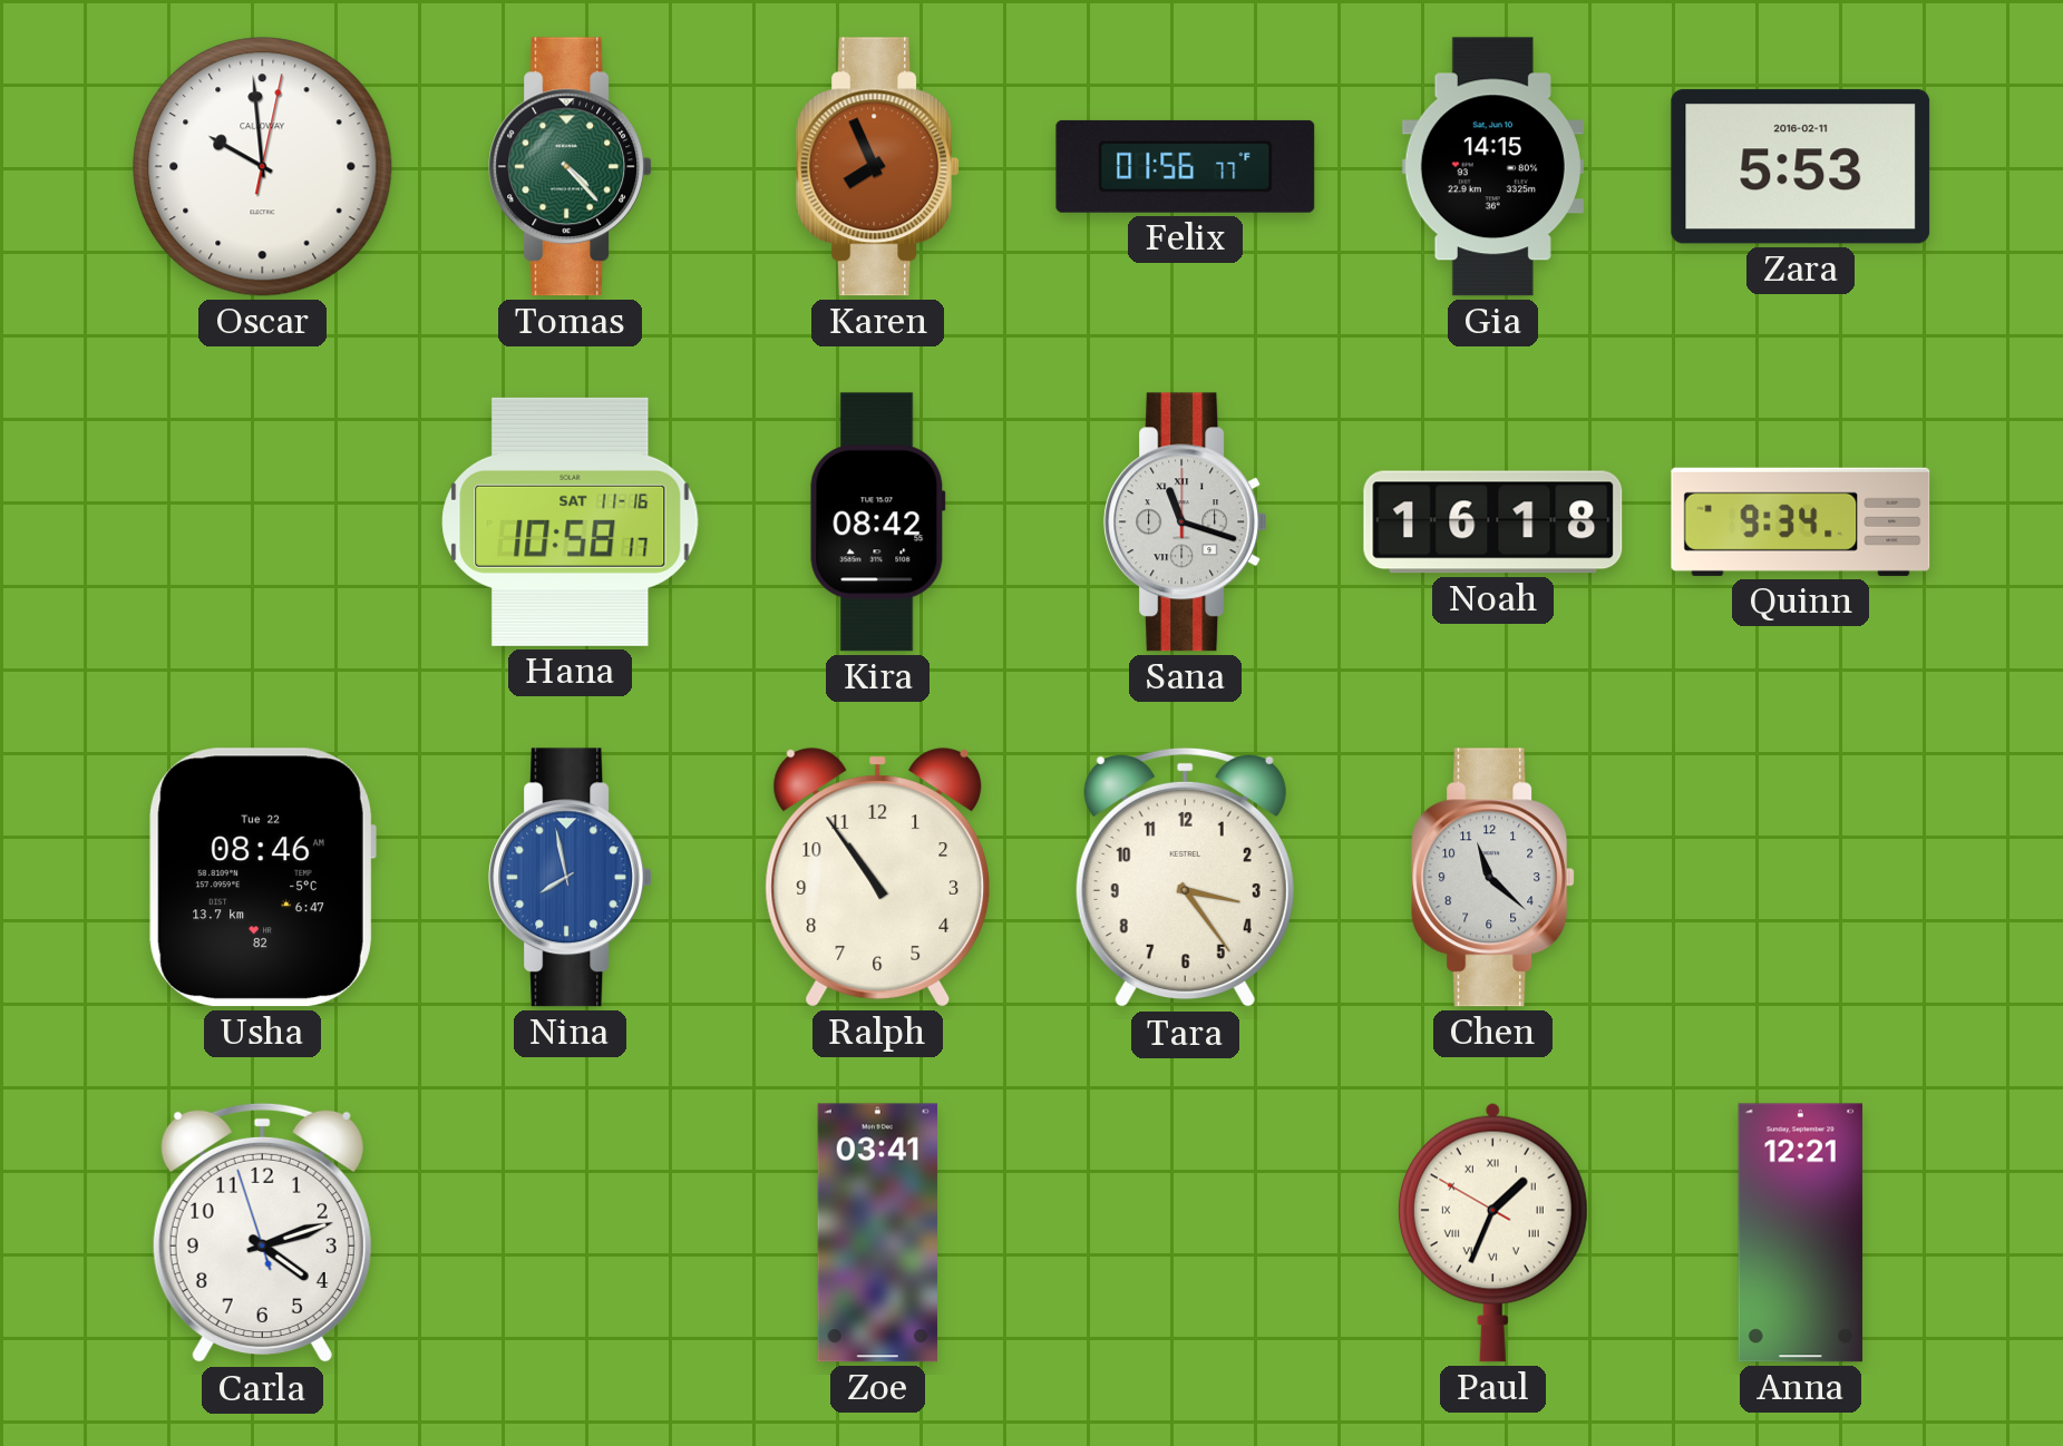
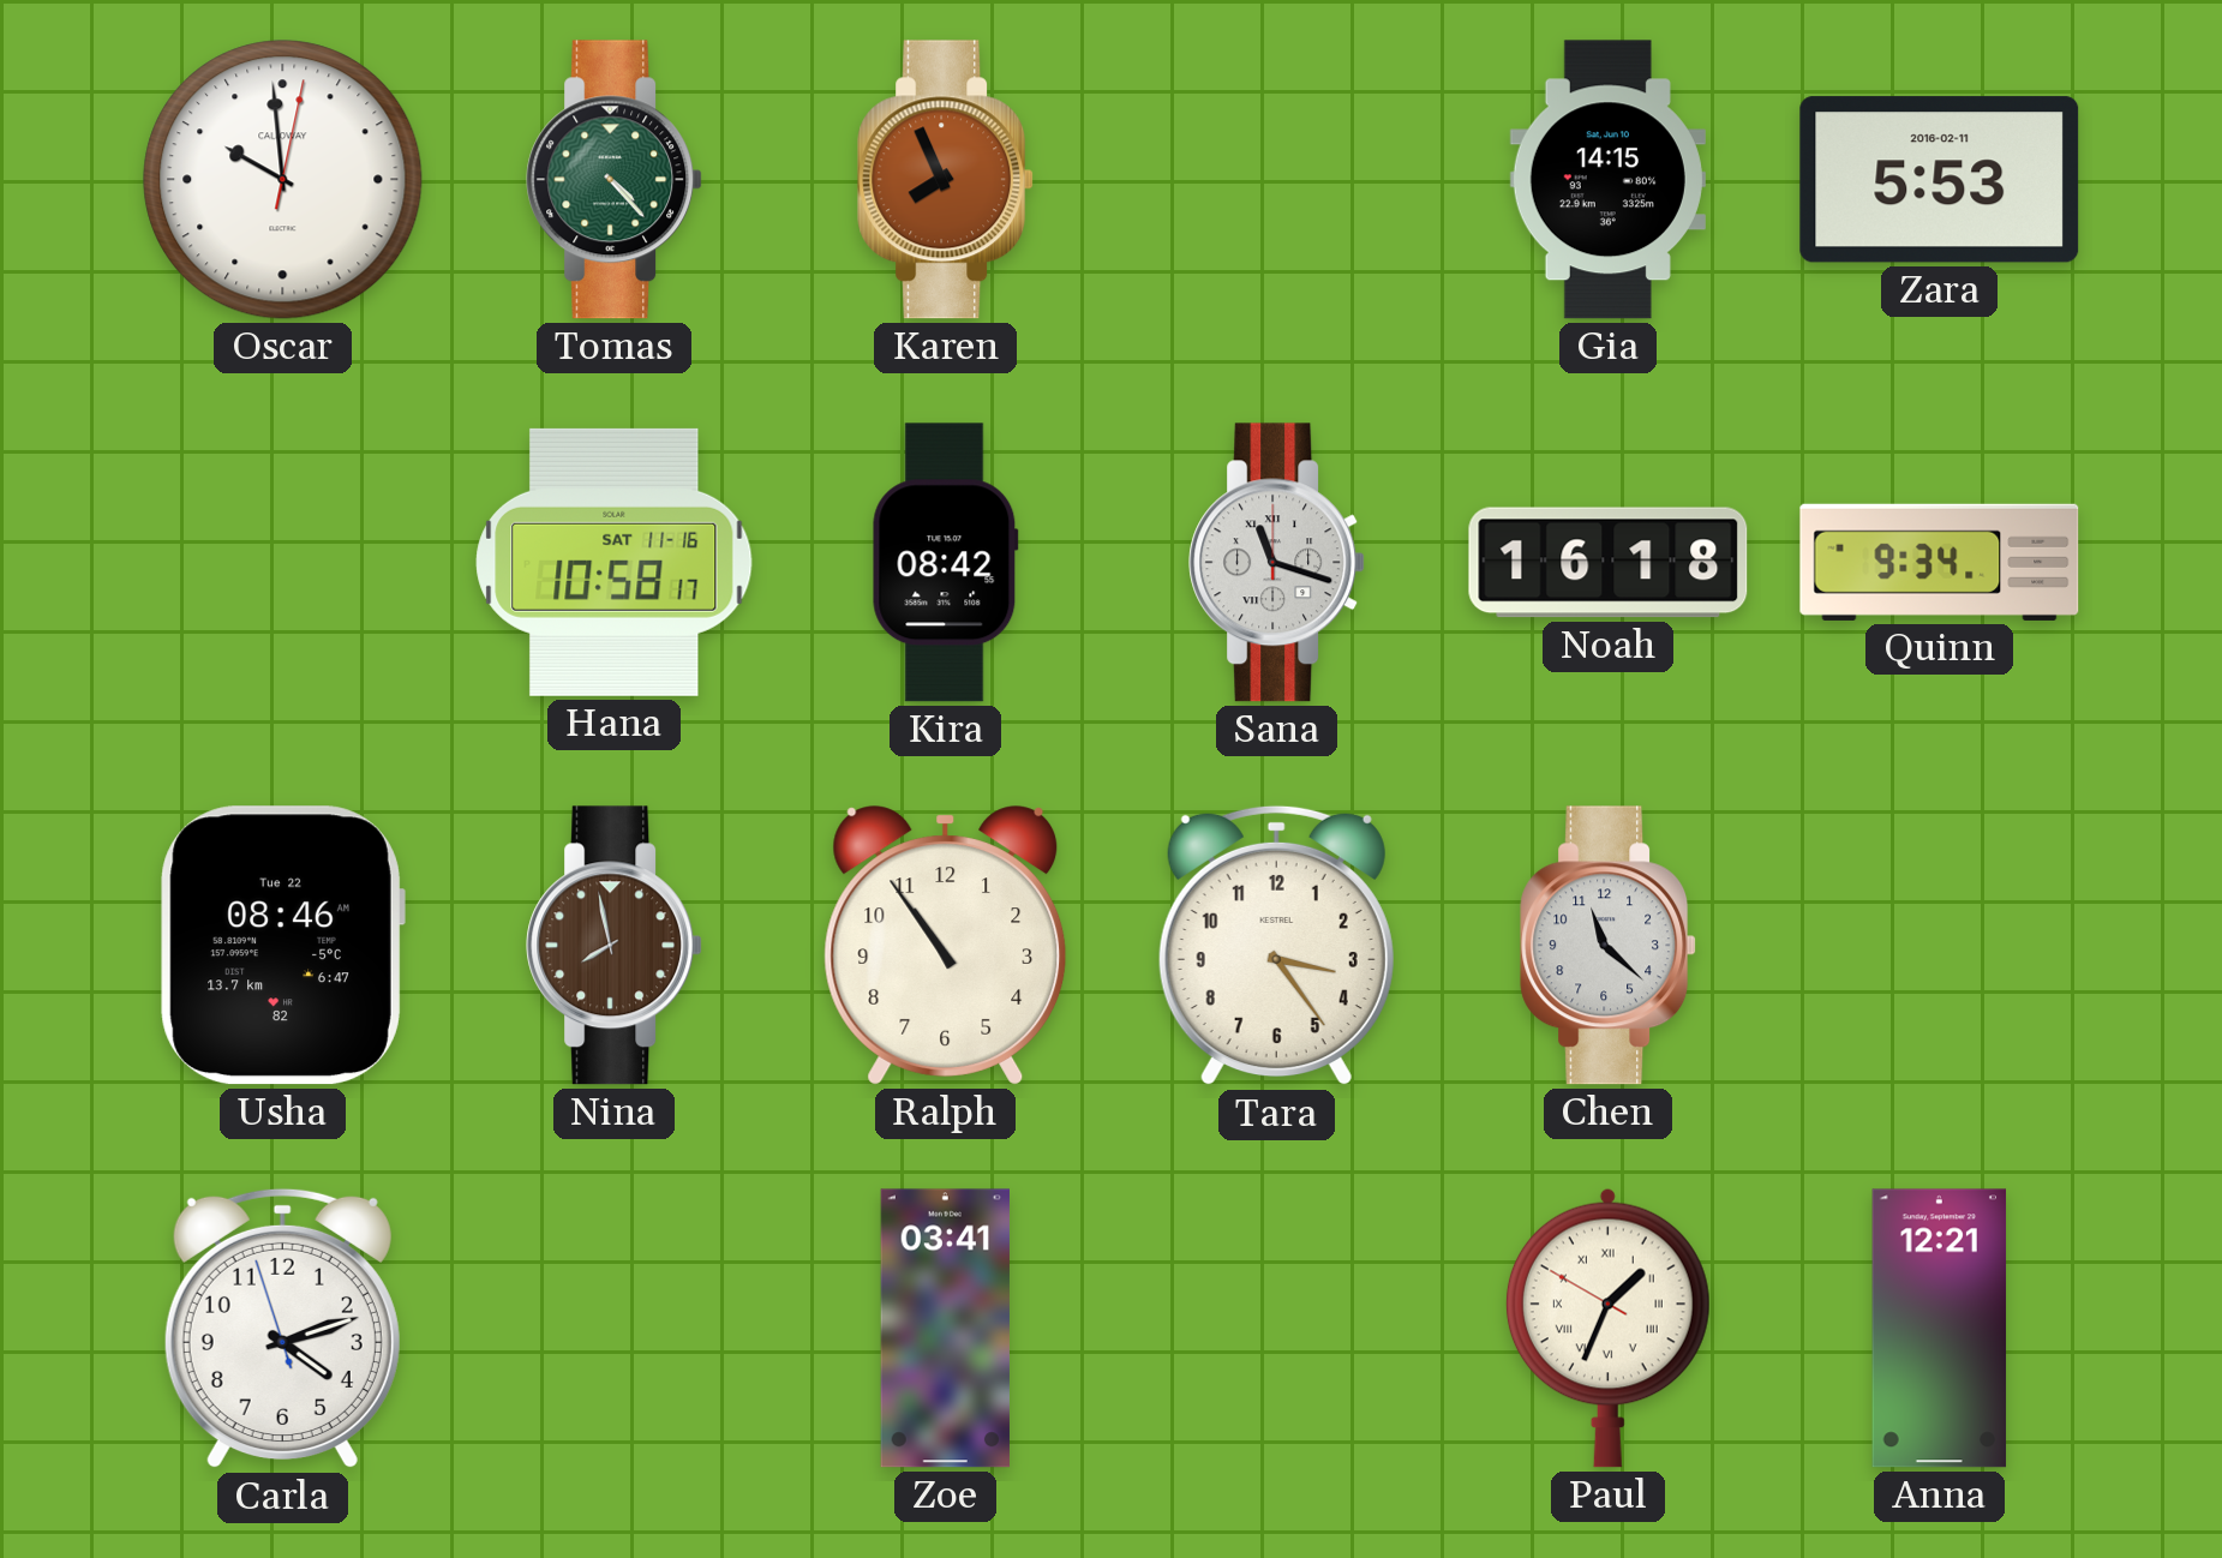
Felix: 01:56 -> none (1186, 166)
Nina dial: blue -> brown (615, 946)
